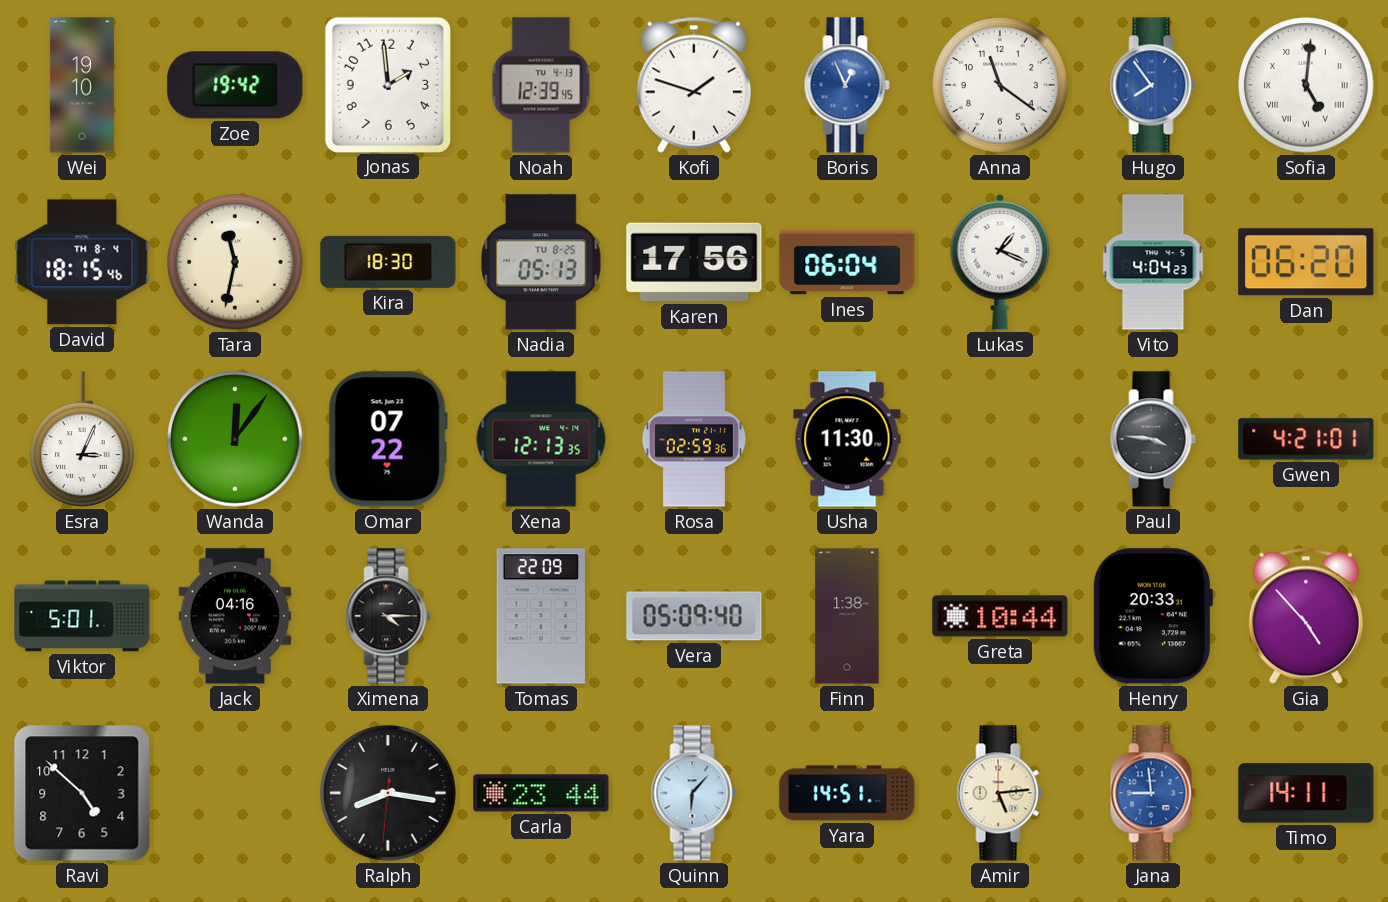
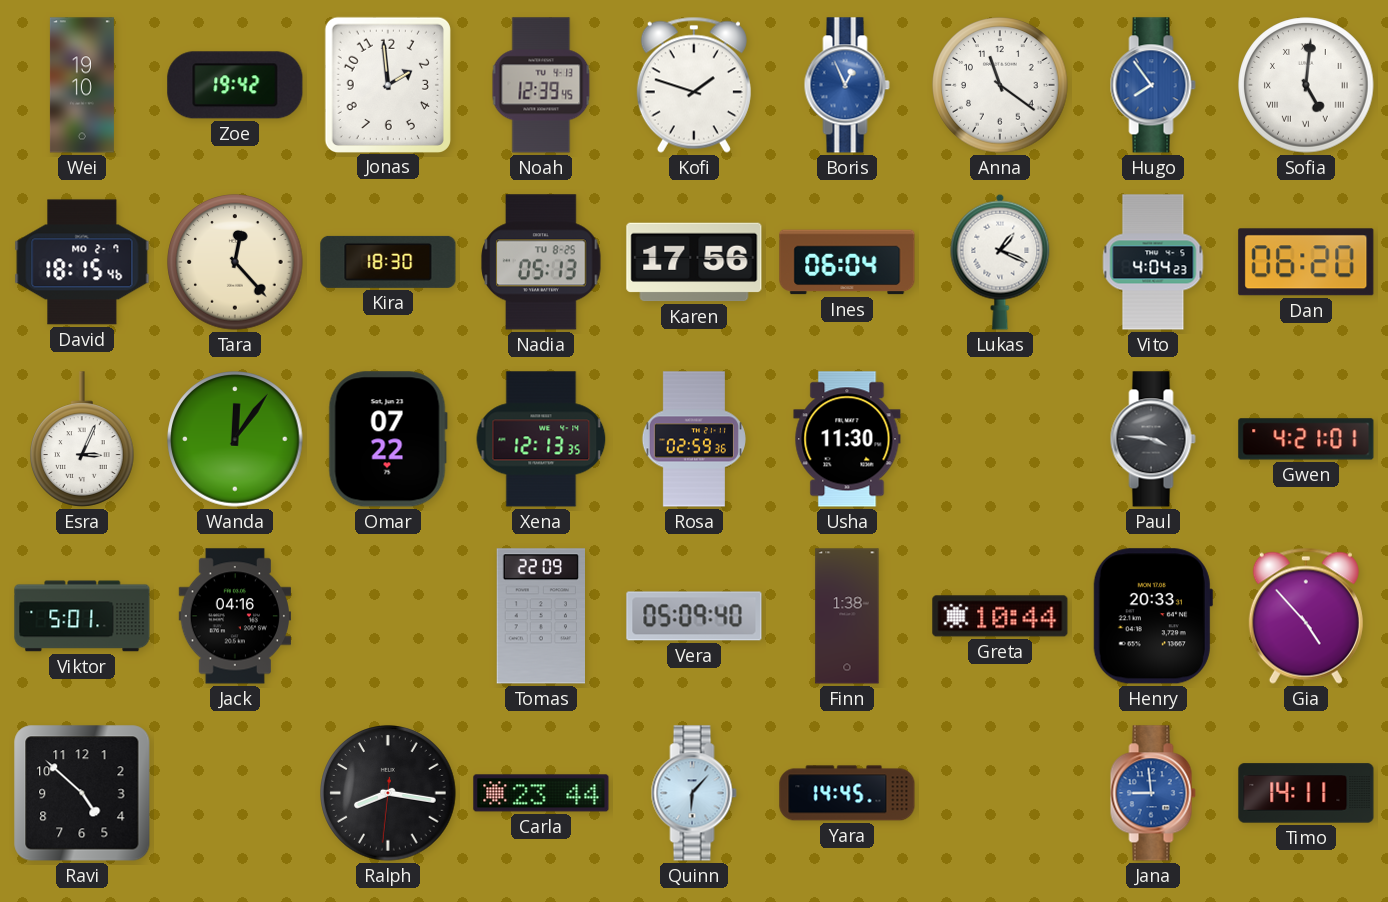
David date: TH 8-4 -> MO 2-7 (82, 262)
Tara: 11:32 -> 12:23 (235, 262)
Ximena: 4:15 -> none (388, 616)
Yara: 14:51 -> 14:45 (847, 793)
Amir: 5:14 -> none (1000, 793)
